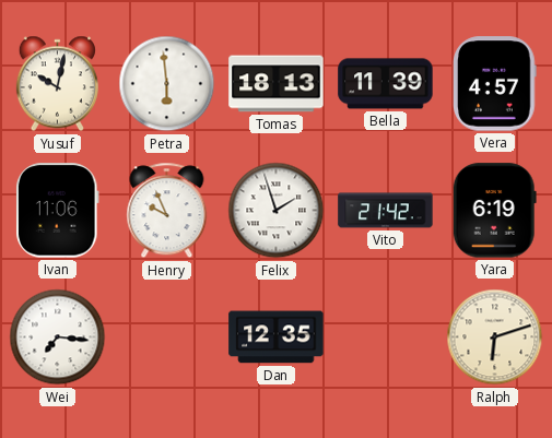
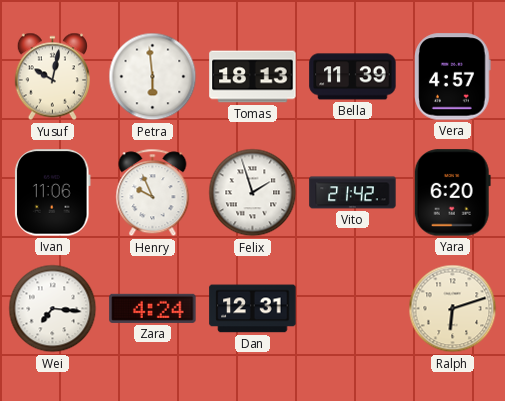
Yara: 6:19 -> 6:20 (452, 193)
Zara: none -> 4:24 (153, 308)
Dan: 12:35 -> 12:31 (253, 309)
